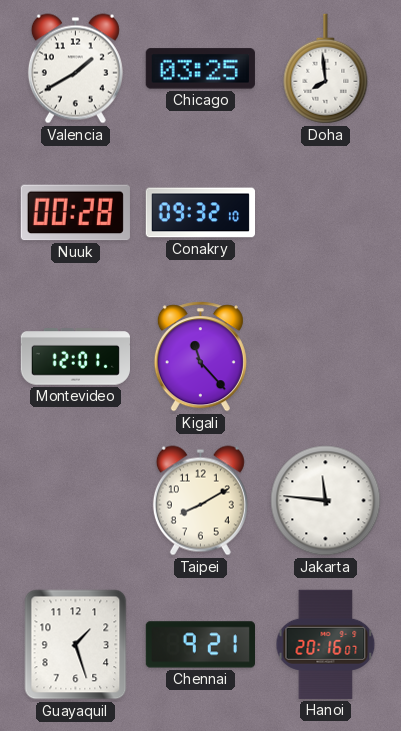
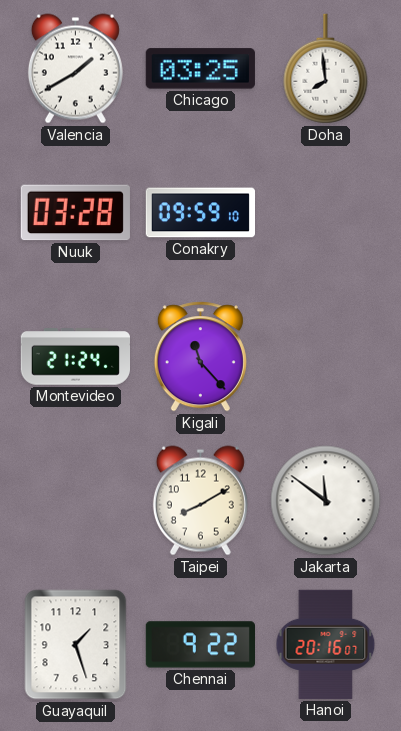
Nuuk: 00:28 -> 03:28 (75, 213)
Conakry: 09:32 -> 09:59 (200, 213)
Montevideo: 12:01 -> 21:24 (75, 357)
Jakarta: 11:46 -> 11:51 (326, 501)
Chennai: 9:21 -> 9:22 (200, 645)
